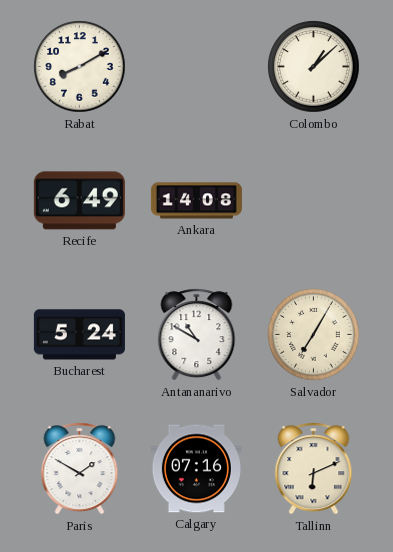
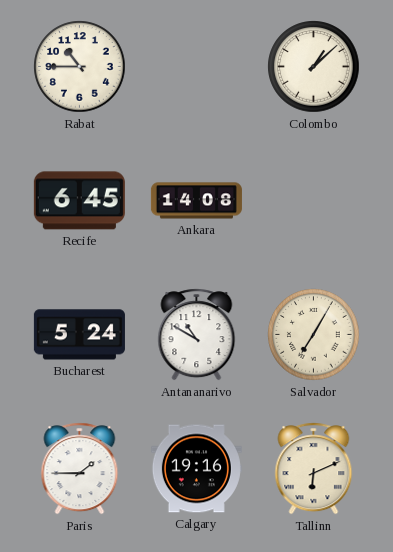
Rabat: 8:10 -> 10:45 (80, 67)
Recife: 6:49 -> 6:45 (79, 201)
Paris: 1:50 -> 1:45 (80, 469)
Calgary: 07:16 -> 19:16 (196, 469)
